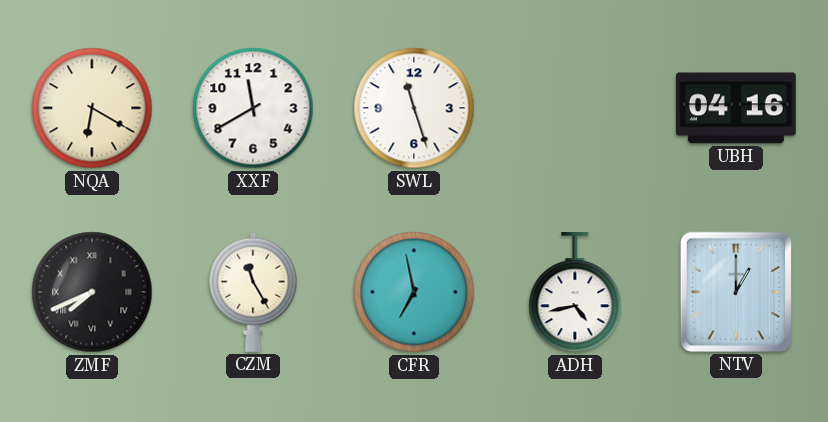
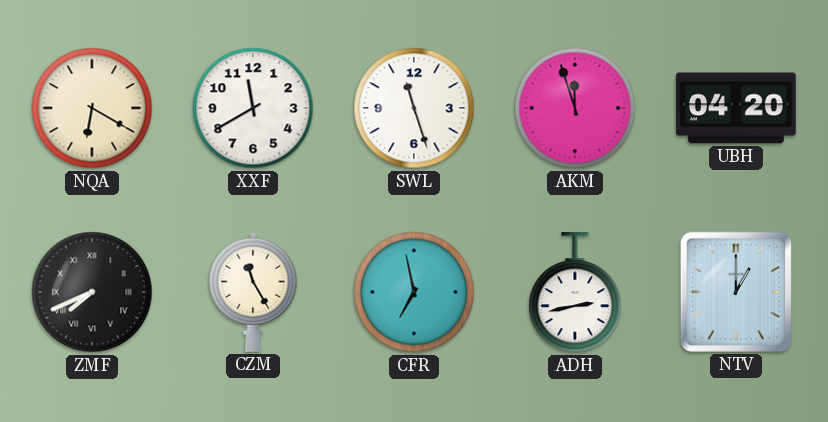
AKM: none -> 11:57 (575, 108)
UBH: 04:16 -> 04:20 (736, 108)
ADH: 4:43 -> 2:43 (575, 292)
